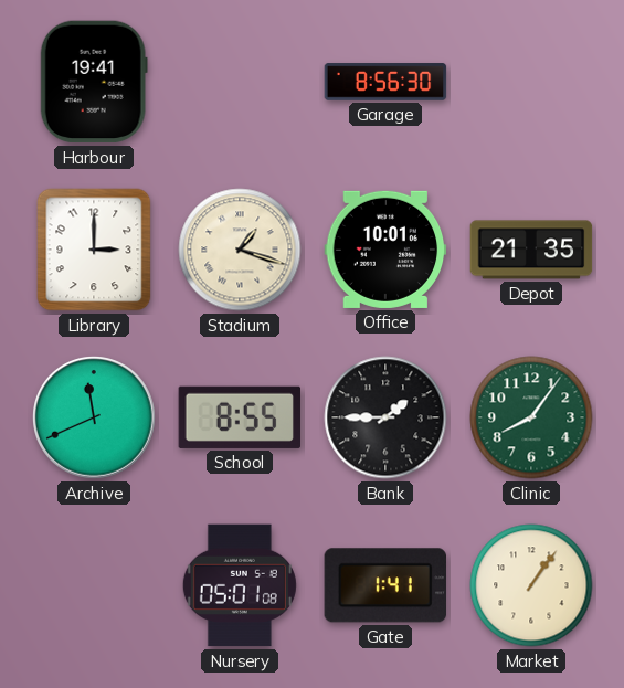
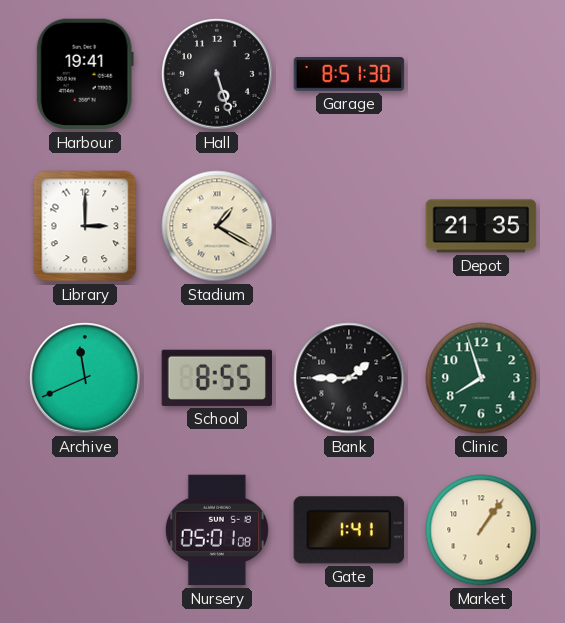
Hall: none -> 5:27 (217, 74)
Garage: 8:56 -> 8:51 (349, 74)
Stadium: 1:18 -> 1:20 (217, 226)
Office: 10:01 -> none (385, 250)
Clinic: 8:06 -> 7:57 (481, 378)
